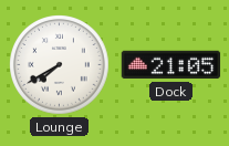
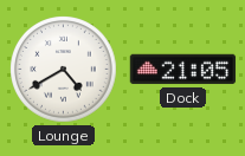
Lounge: 7:40 -> 4:40 (64, 70)
